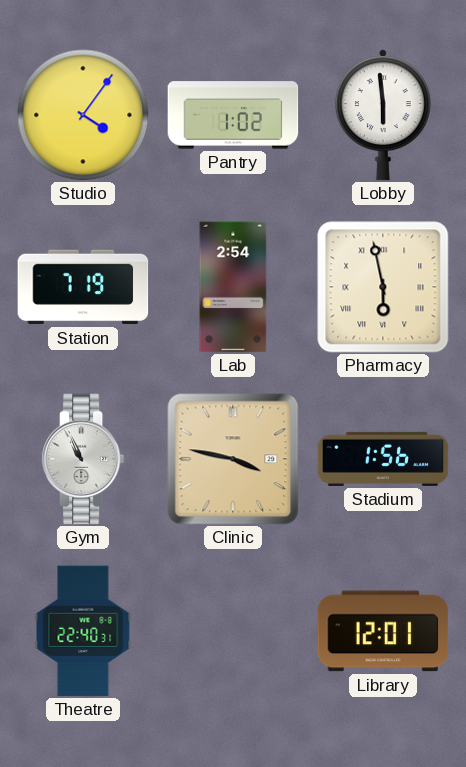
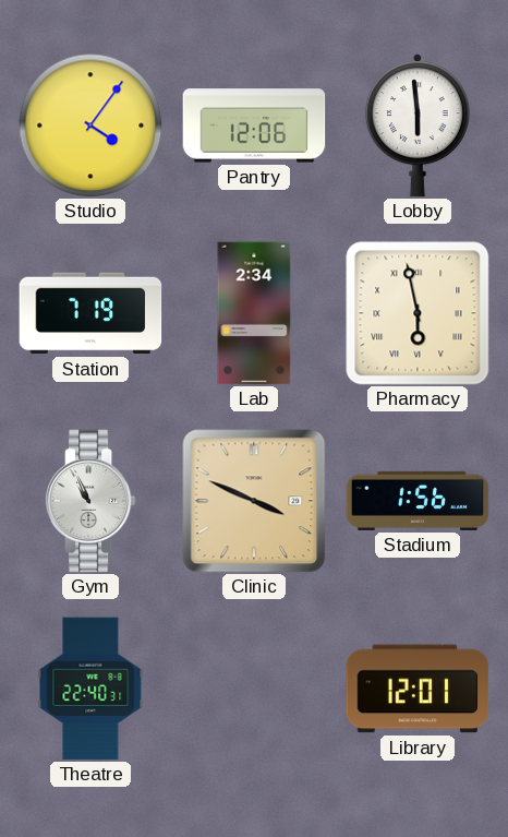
Pantry: 1:02 -> 12:06 (254, 125)
Lab: 2:54 -> 2:34 (254, 313)
Clinic: 3:47 -> 3:49 (254, 501)
